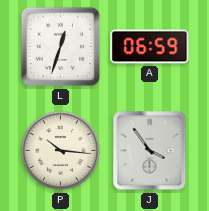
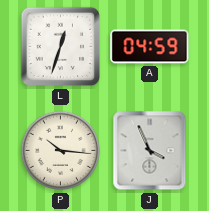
A: 06:59 -> 04:59 (150, 47)
J: 3:54 -> 3:56 (150, 151)
